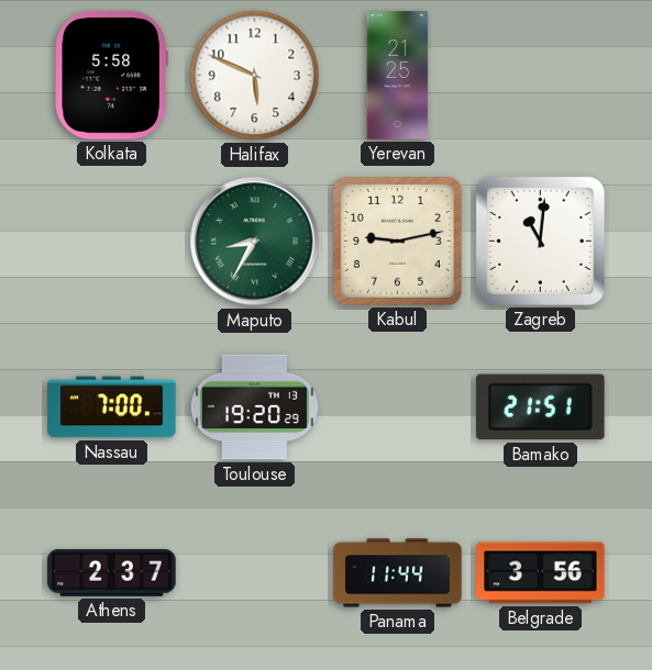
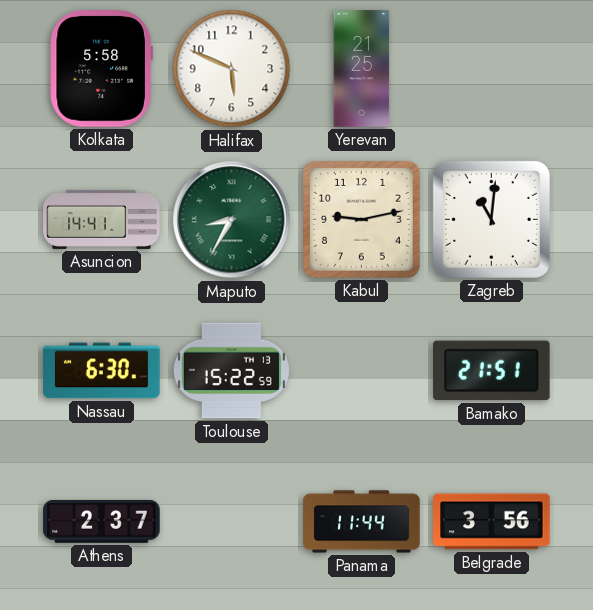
Asuncion: none -> 14:41 (102, 219)
Nassau: 7:00 -> 6:30 (102, 371)
Toulouse: 19:20 -> 15:22 (231, 371)
